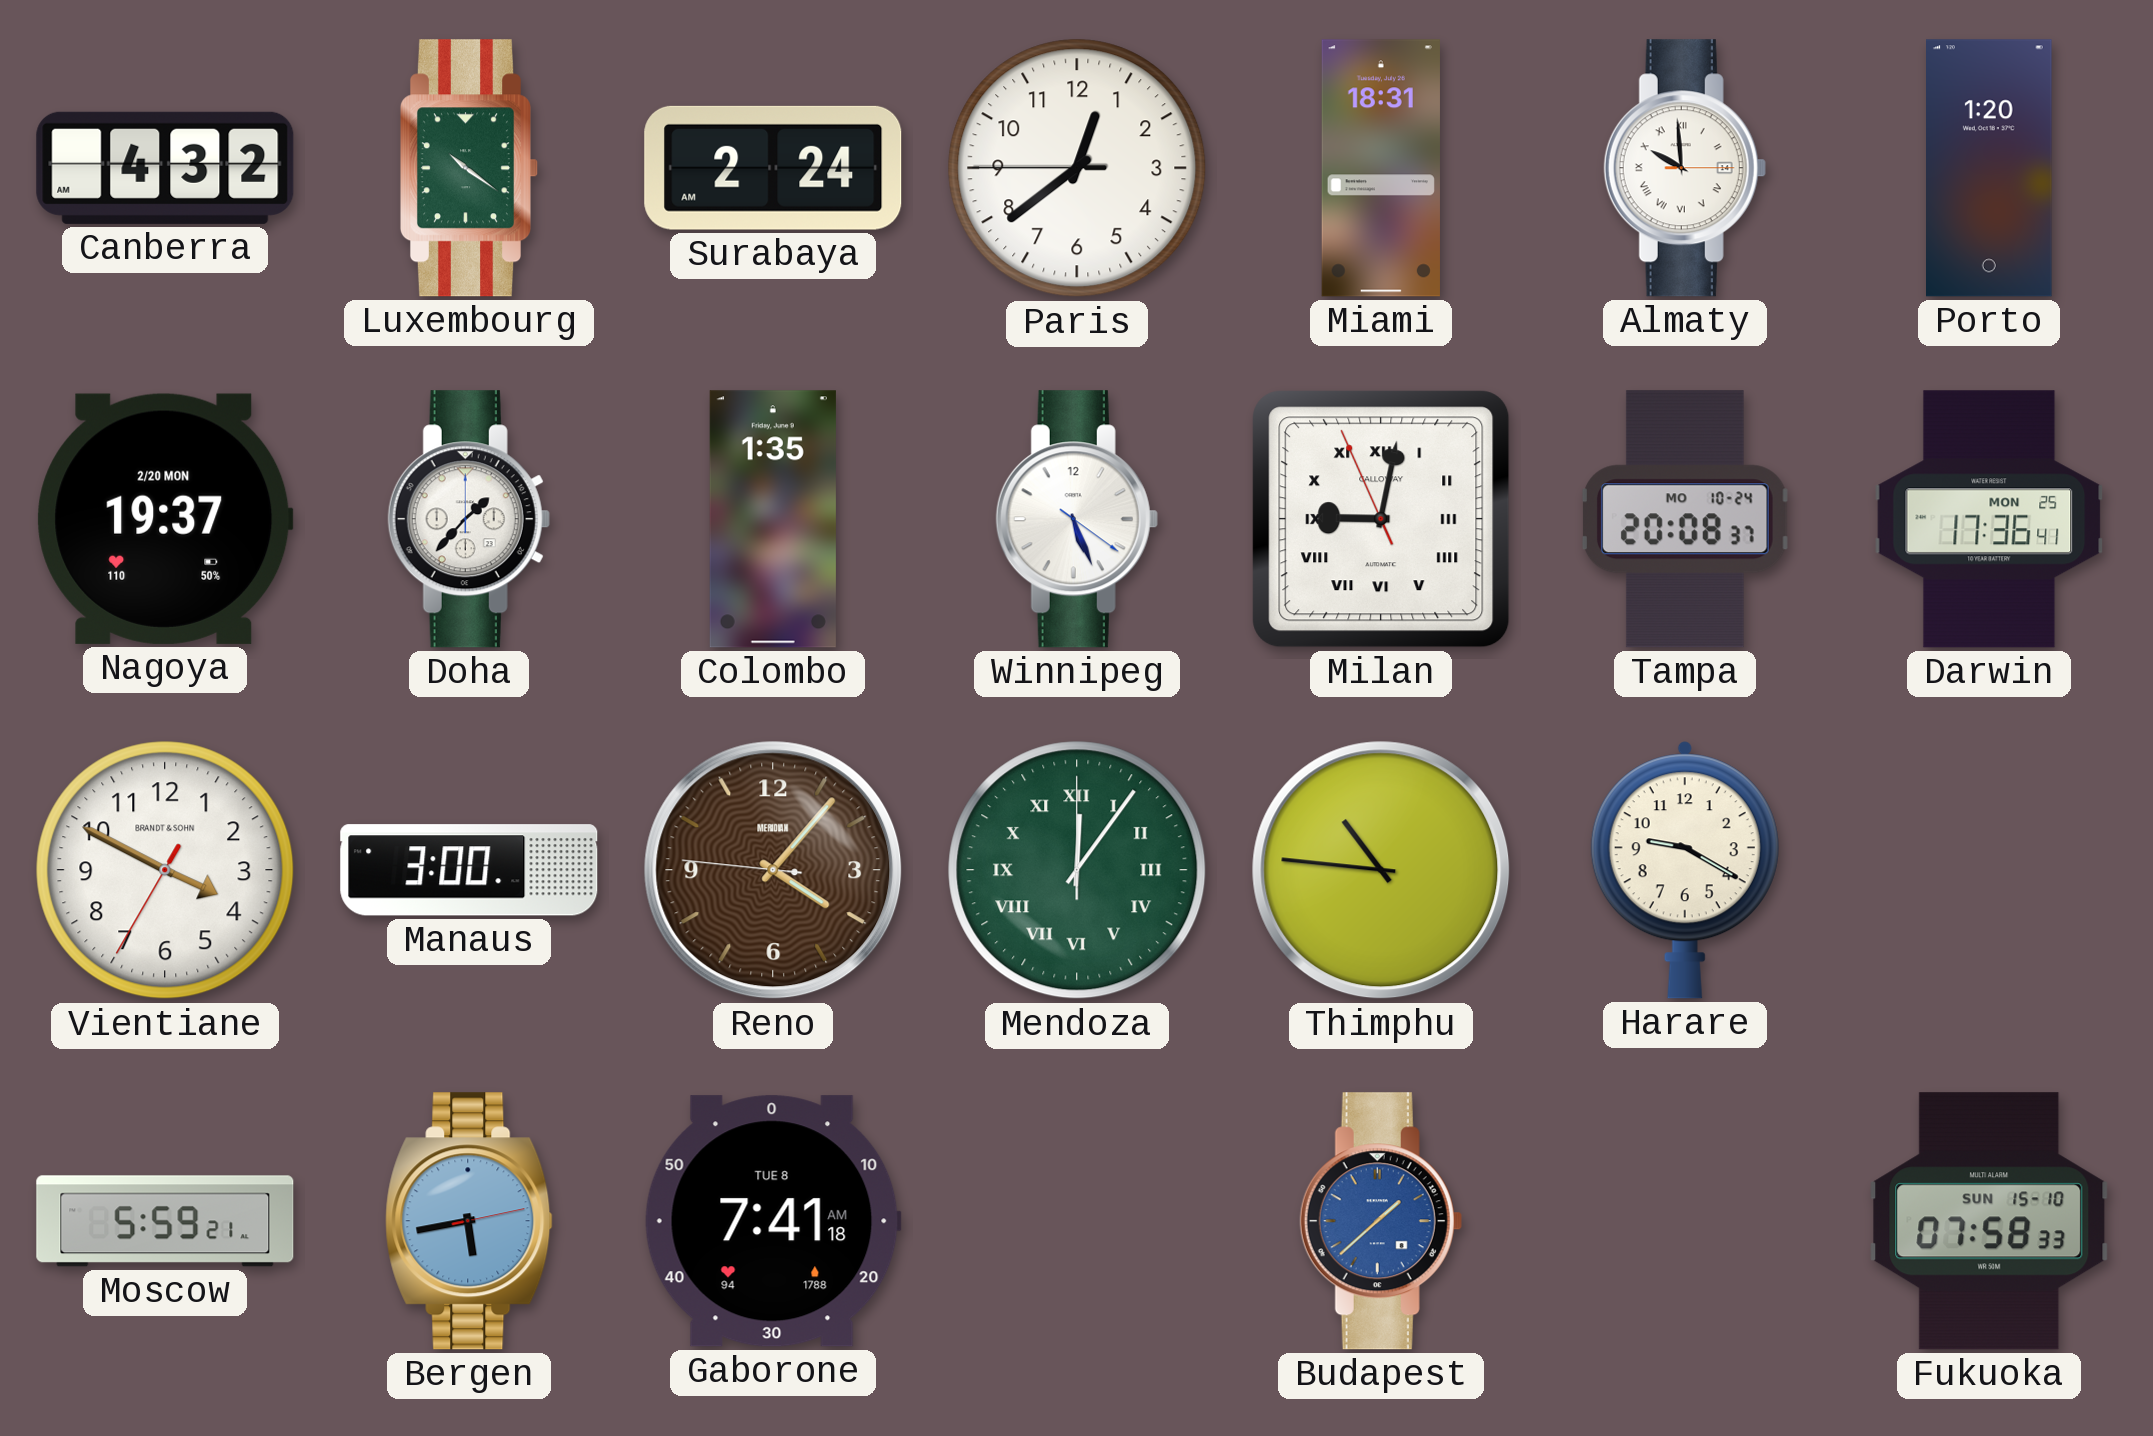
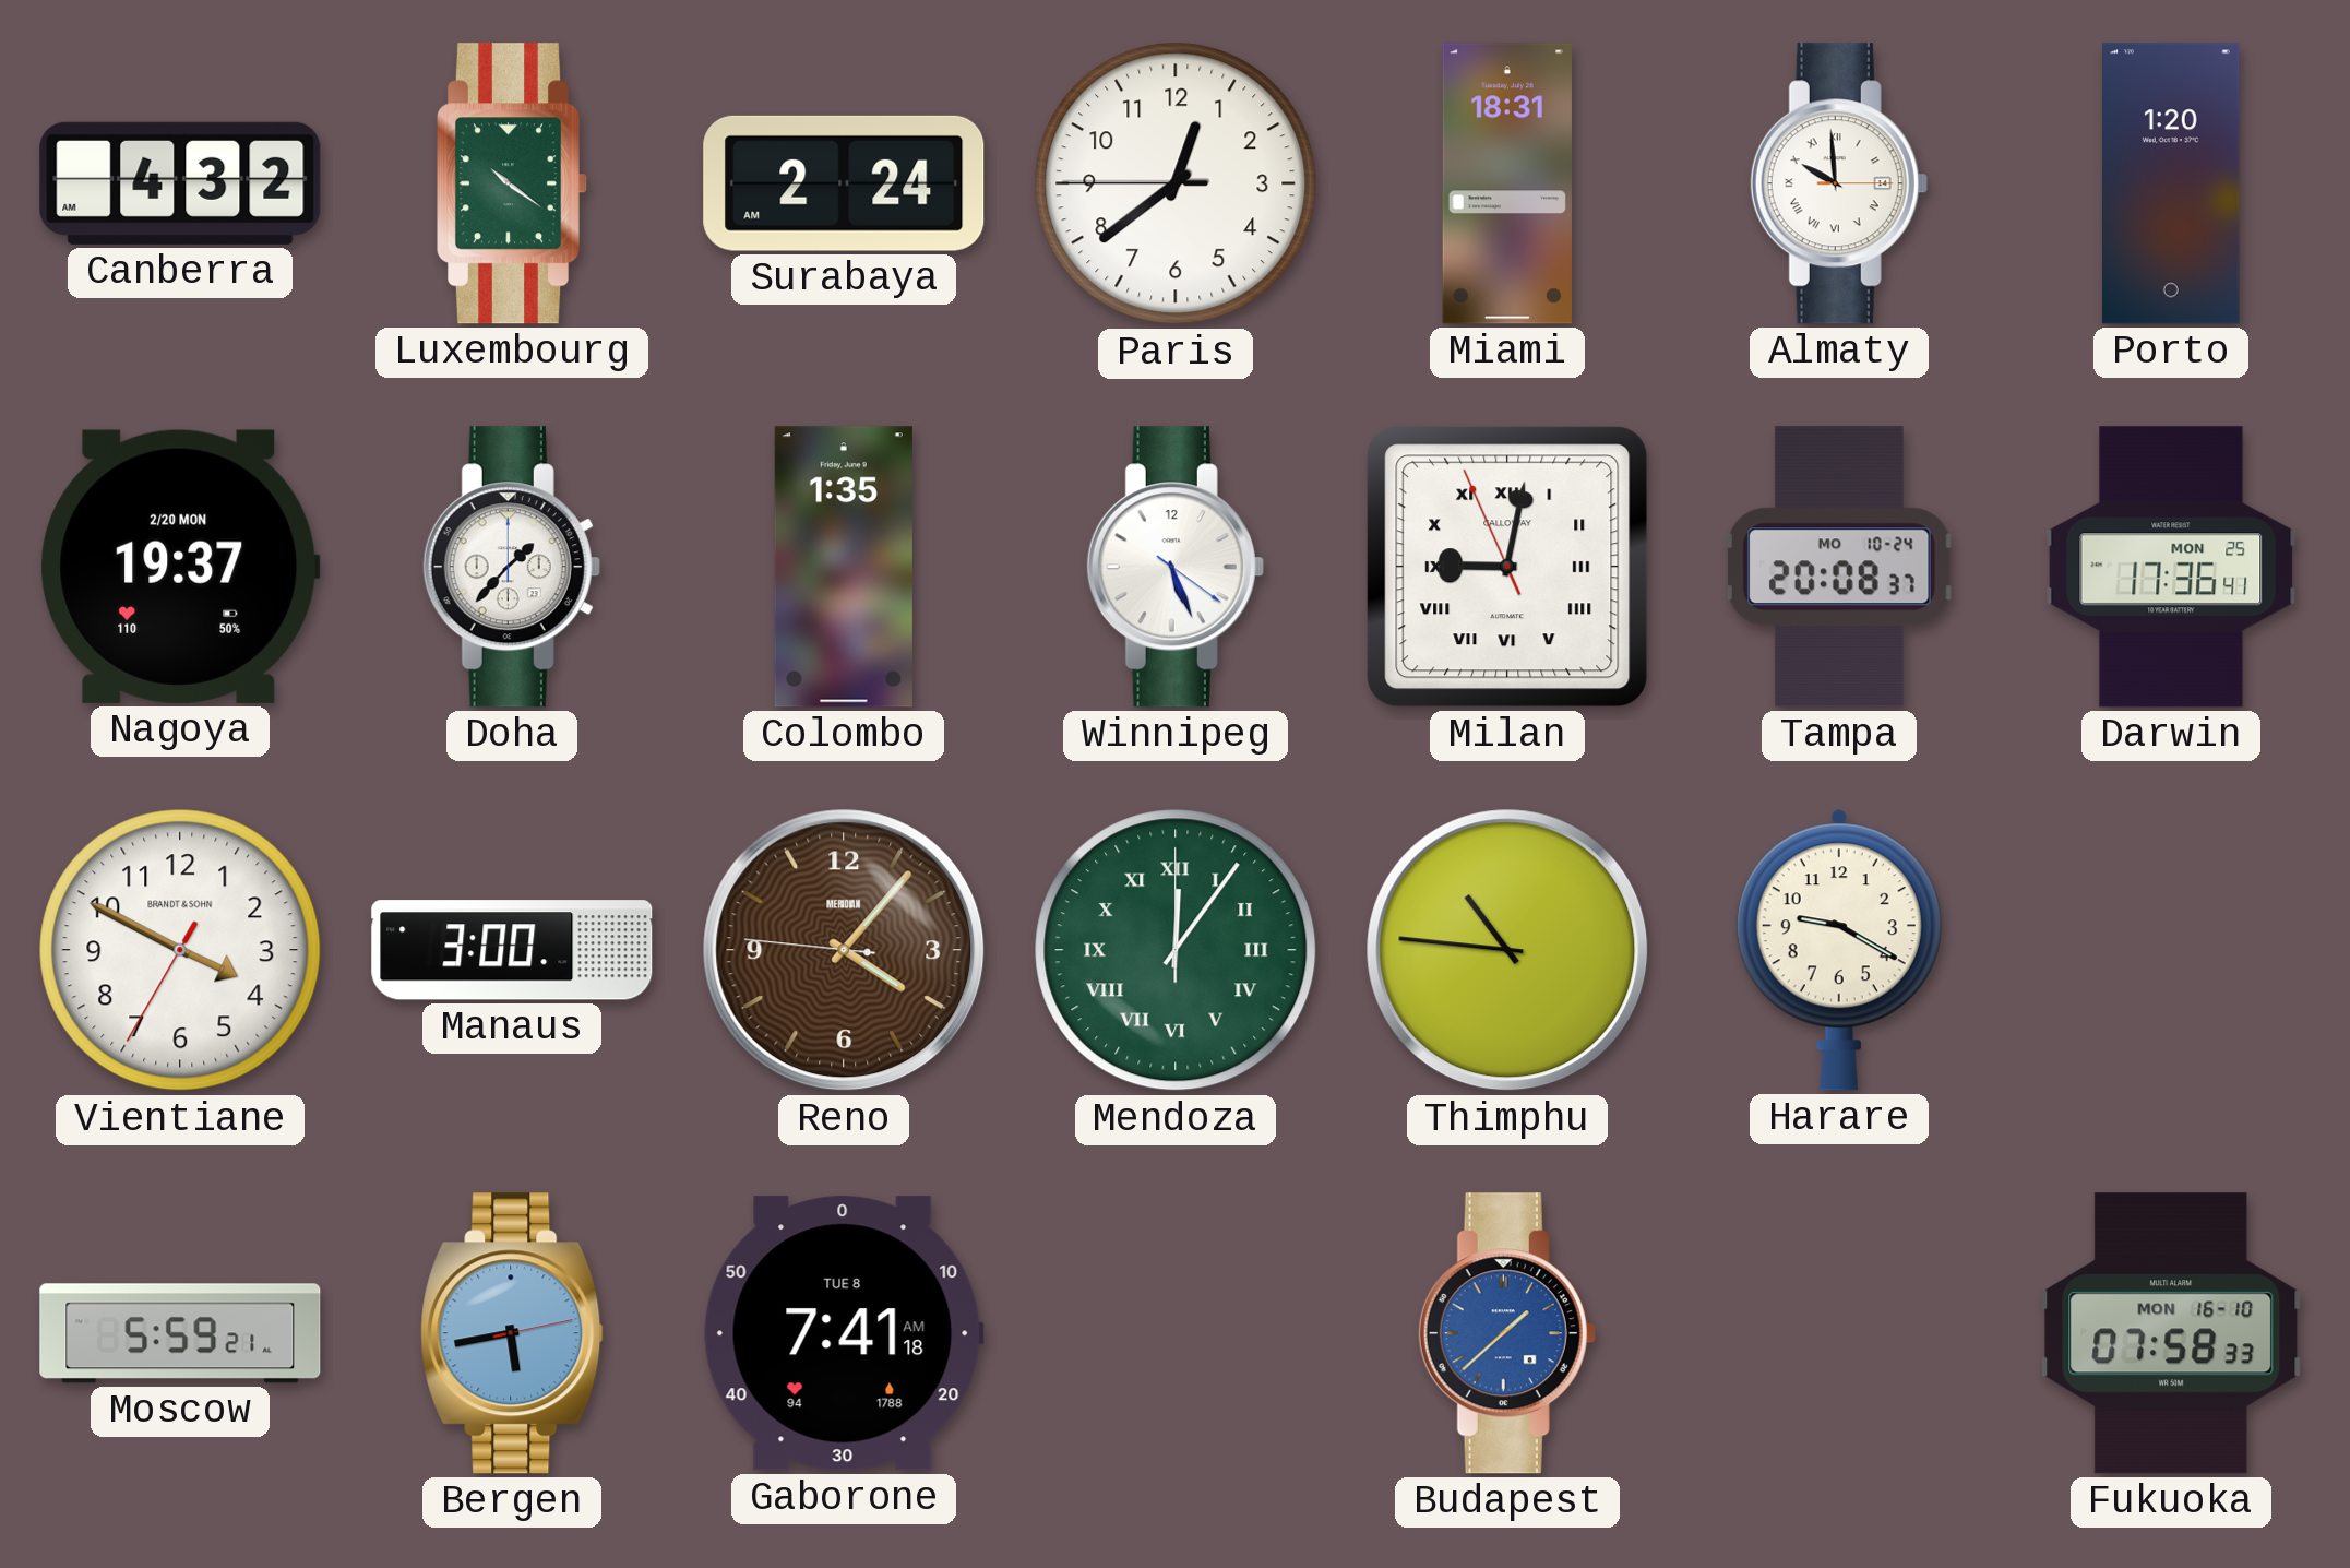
Fukuoka date: SUN 15-10 -> MON 16-10 (2171, 1333)
